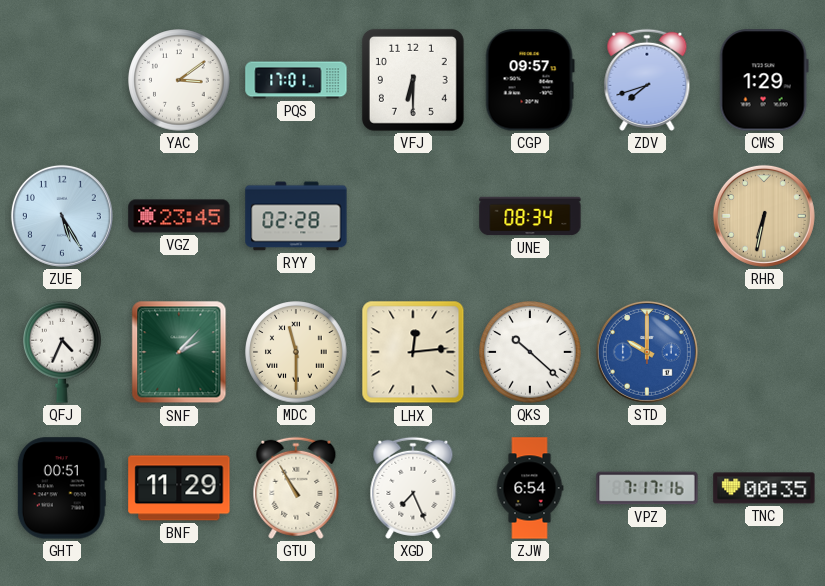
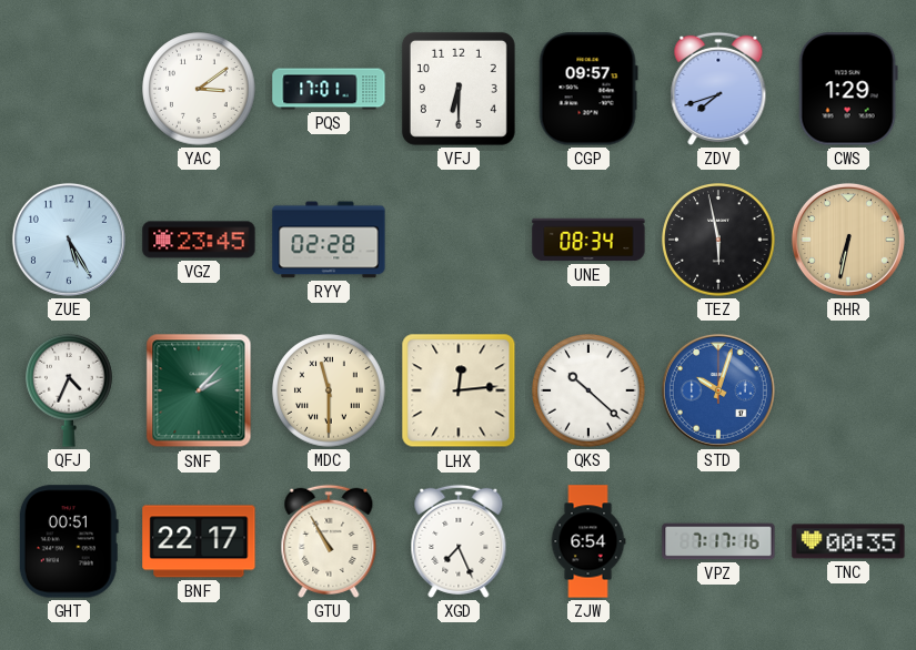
TEZ: none -> 5:58 (718, 240)
STD: 10:00 -> 10:03 (718, 390)
BNF: 11:29 -> 22:17 (199, 541)
